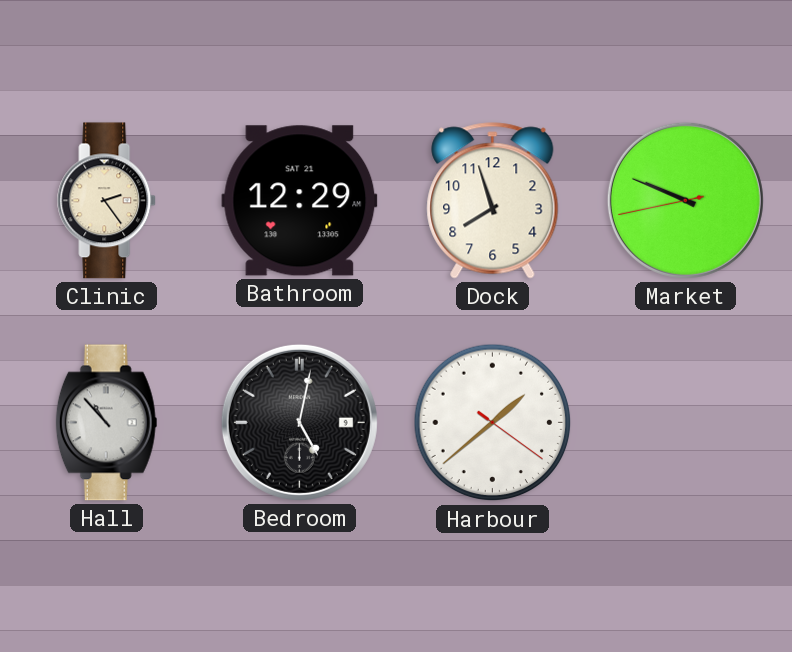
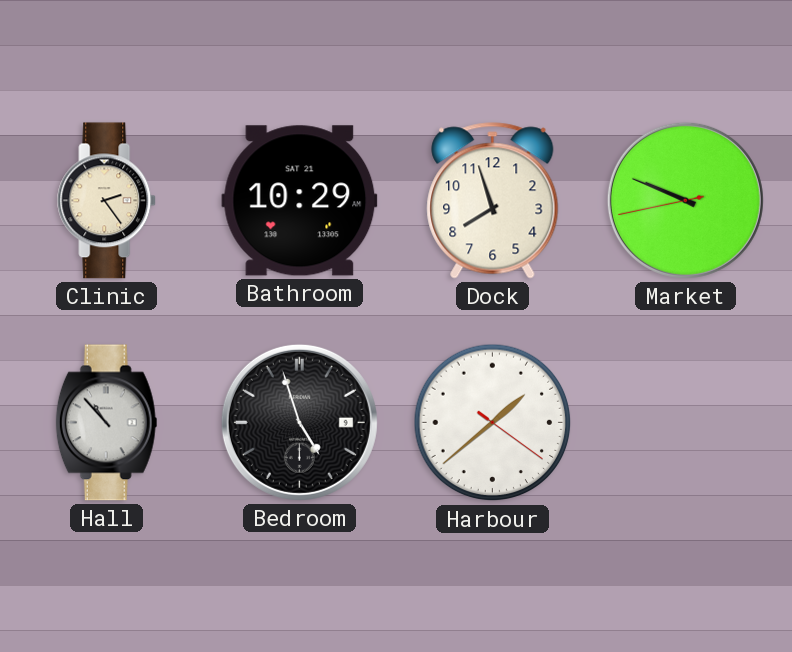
Bathroom: 12:29 -> 10:29 (300, 201)
Bedroom: 5:02 -> 4:57 (299, 422)
